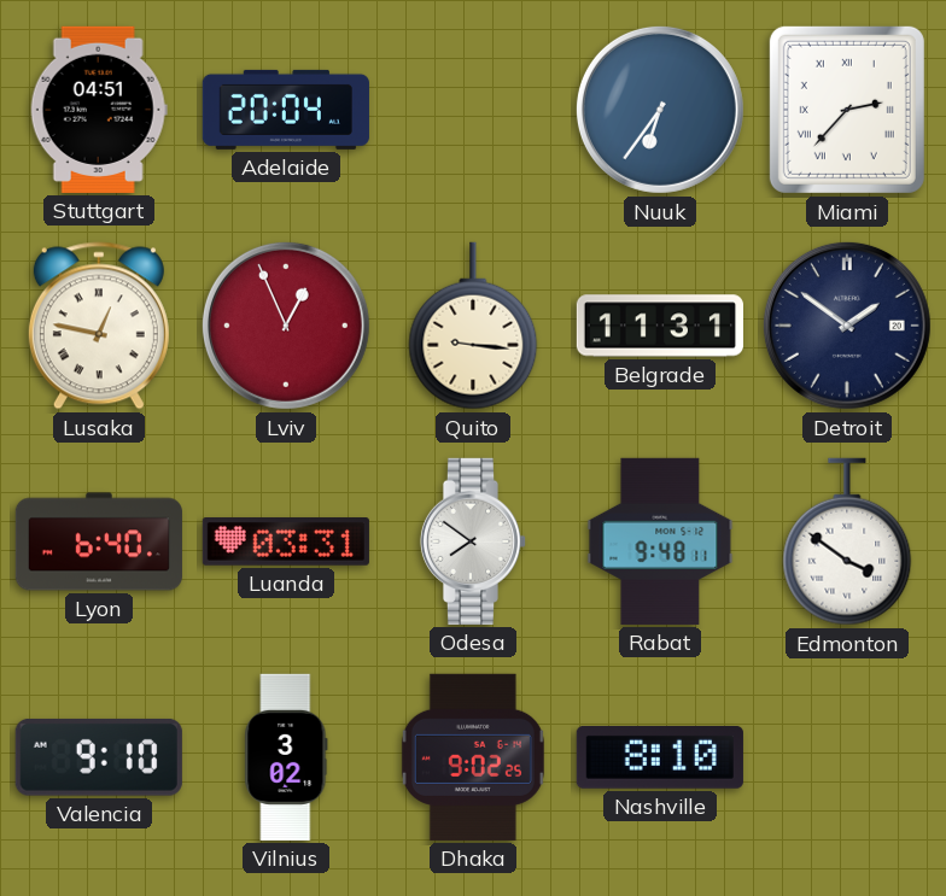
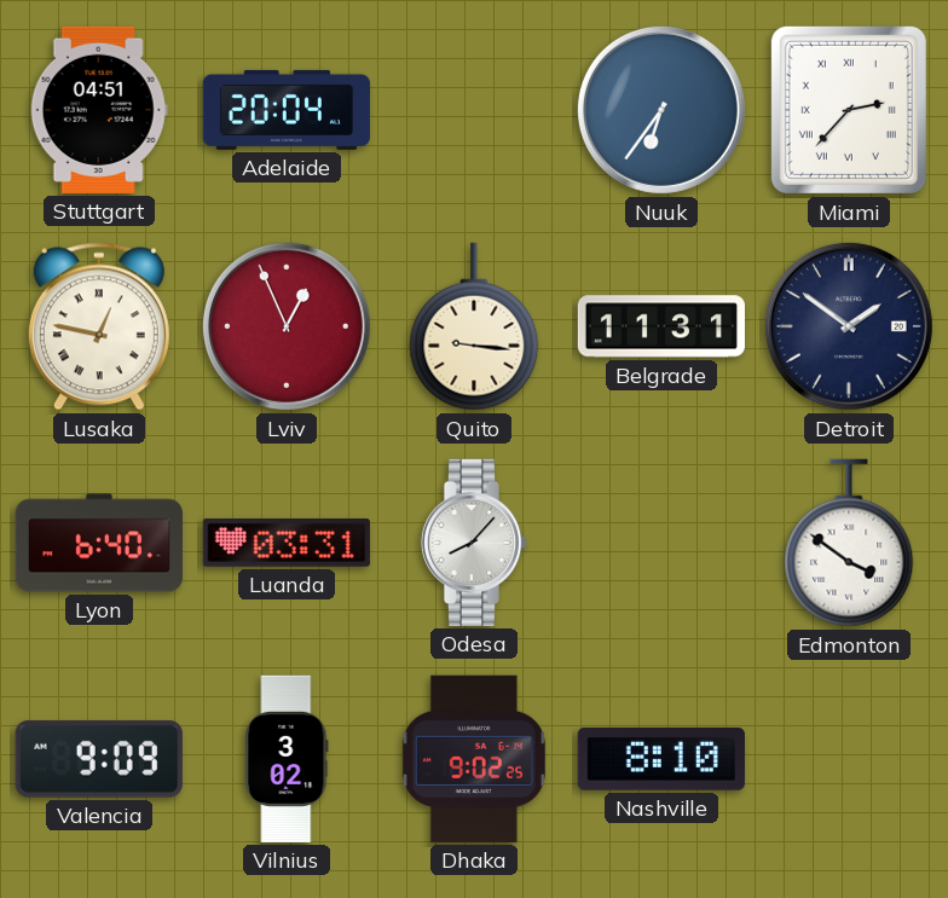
Odesa: 7:51 -> 8:07 (474, 543)
Rabat: 9:48 -> none (660, 541)
Valencia: 9:10 -> 9:09 (99, 759)
